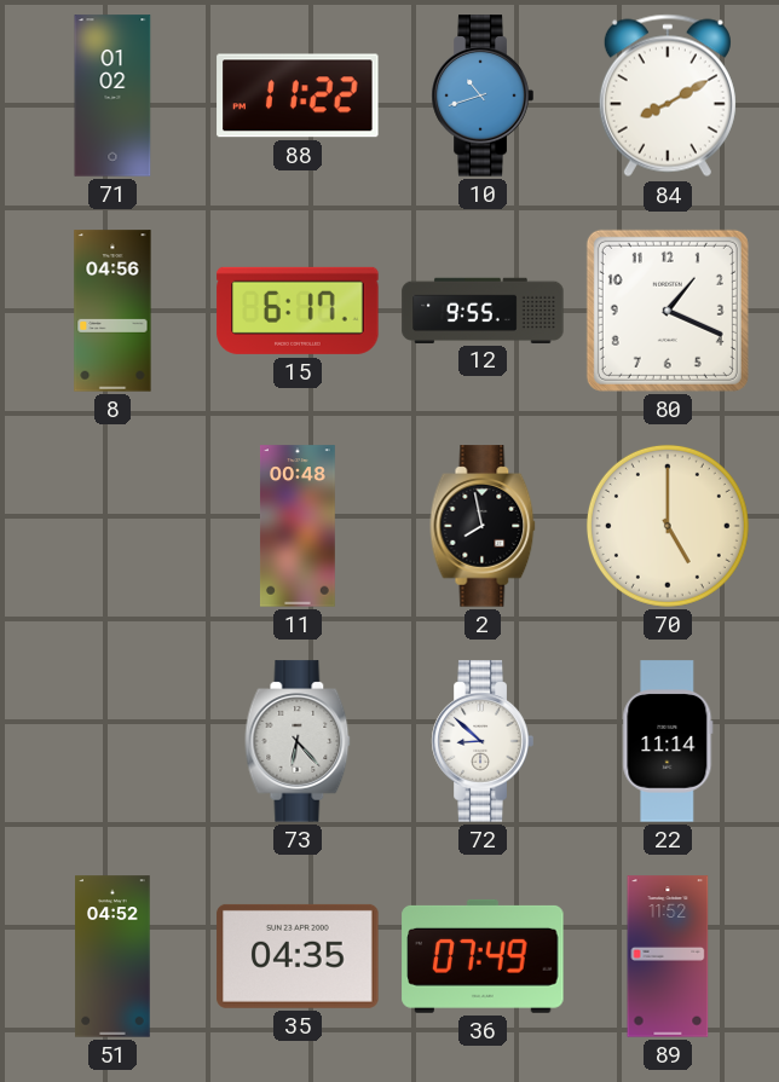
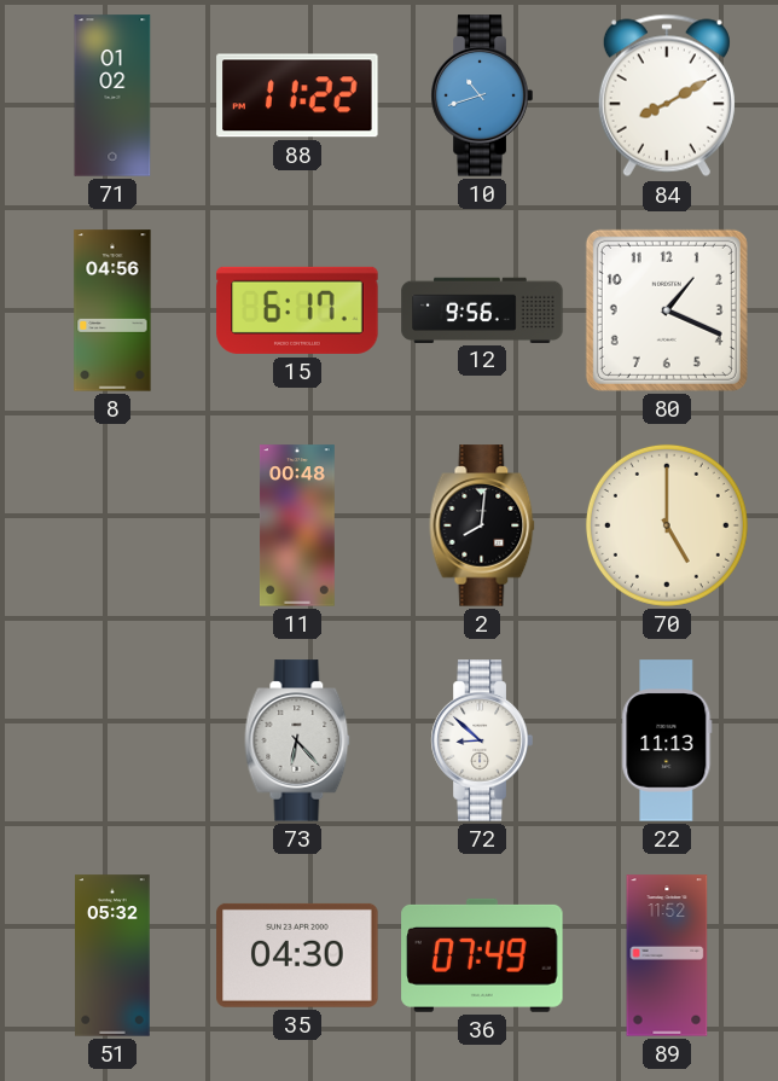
12: 9:55 -> 9:56 (482, 309)
2: 7:58 -> 8:01 (482, 525)
22: 11:14 -> 11:13 (667, 740)
51: 04:52 -> 05:32 (112, 955)
35: 04:35 -> 04:30 (297, 955)
